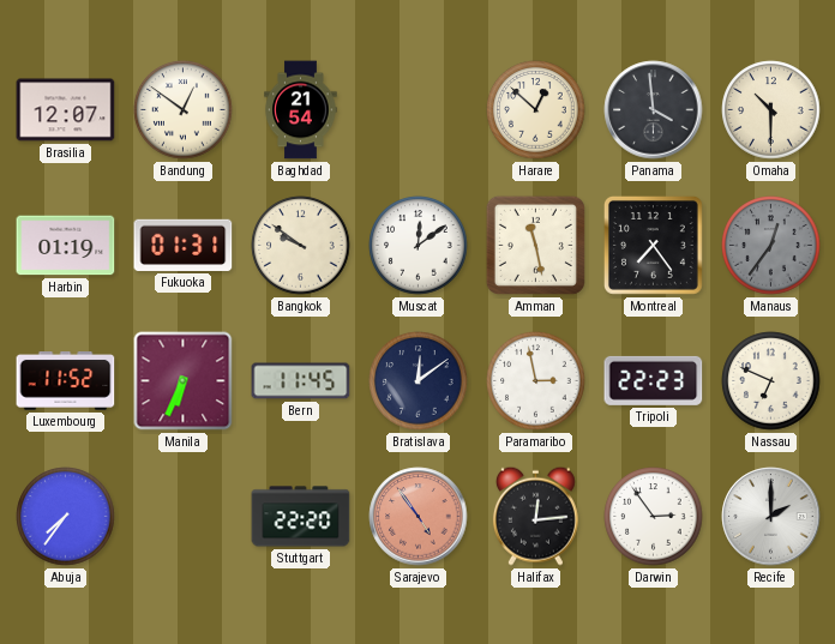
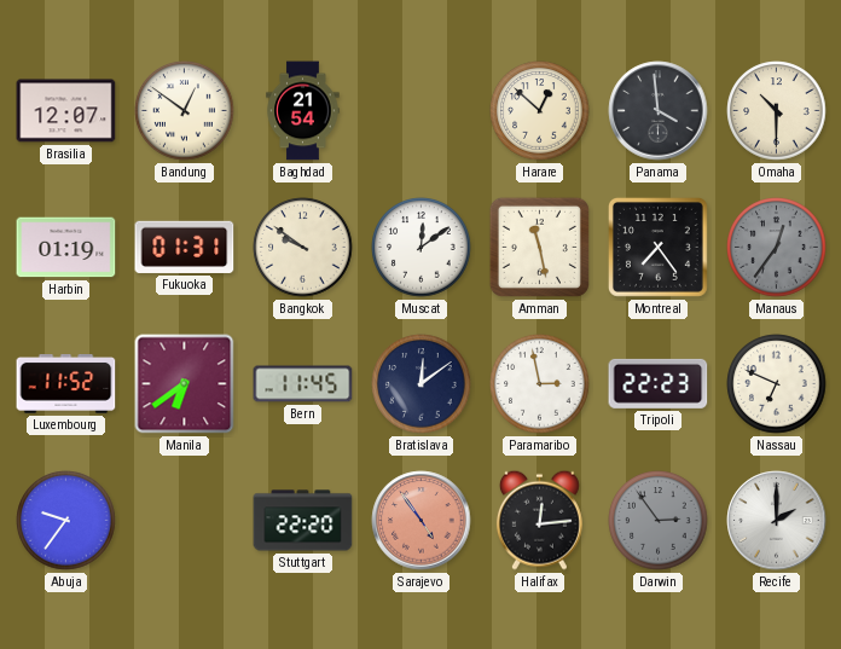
Manila: 6:34 -> 6:39 (185, 384)
Abuja: 7:36 -> 9:36 (66, 521)
Darwin dial: white -> grey (659, 521)
